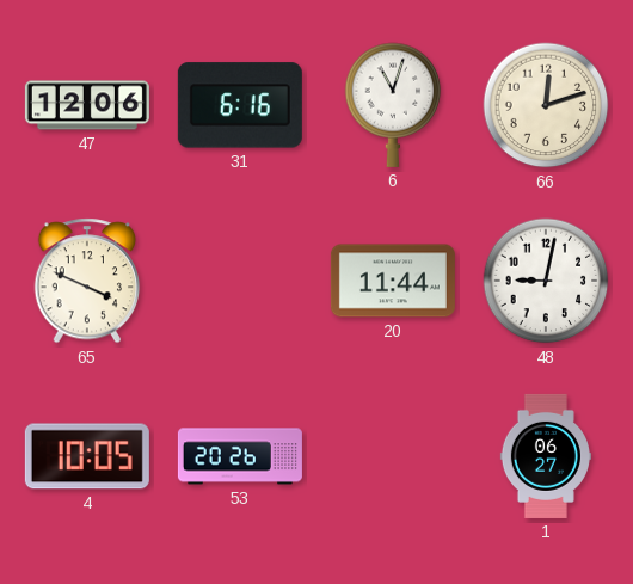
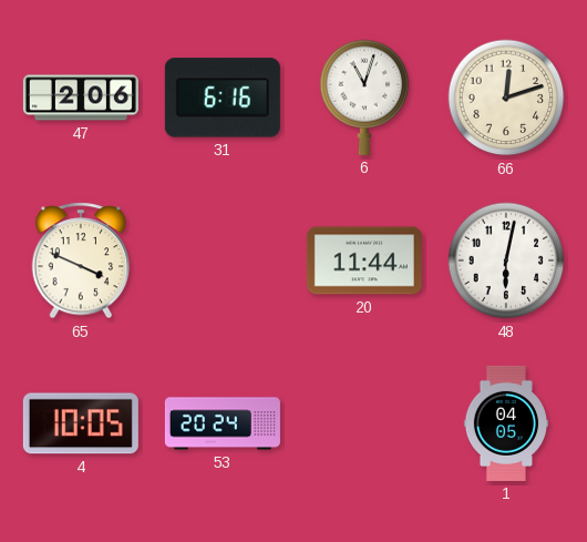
47: 12:06 -> 2:06 (81, 98)
48: 9:02 -> 6:02 (506, 260)
53: 20:26 -> 20:24 (223, 423)
1: 06:27 -> 04:05 (506, 423)
